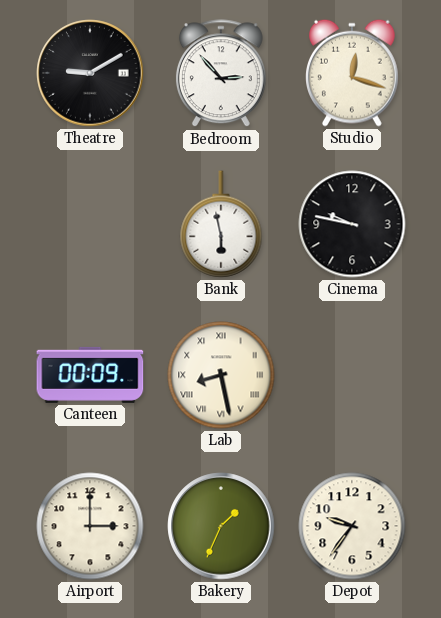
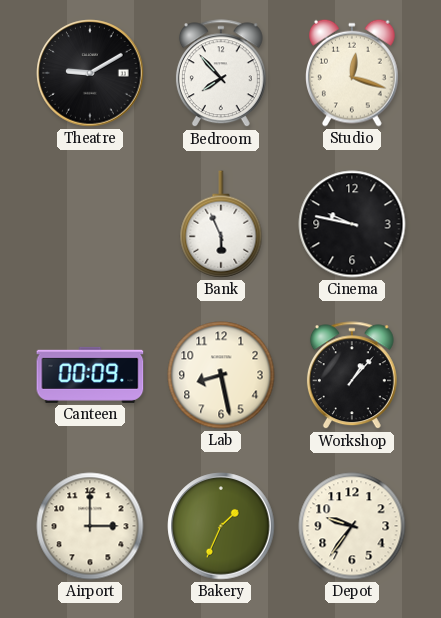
Bedroom: 2:53 -> 7:53 (221, 74)
Bank: 5:58 -> 5:56 (221, 224)
Lab numerals: Roman -> Arabic (221, 375)
Workshop: none -> 1:07 (352, 376)
